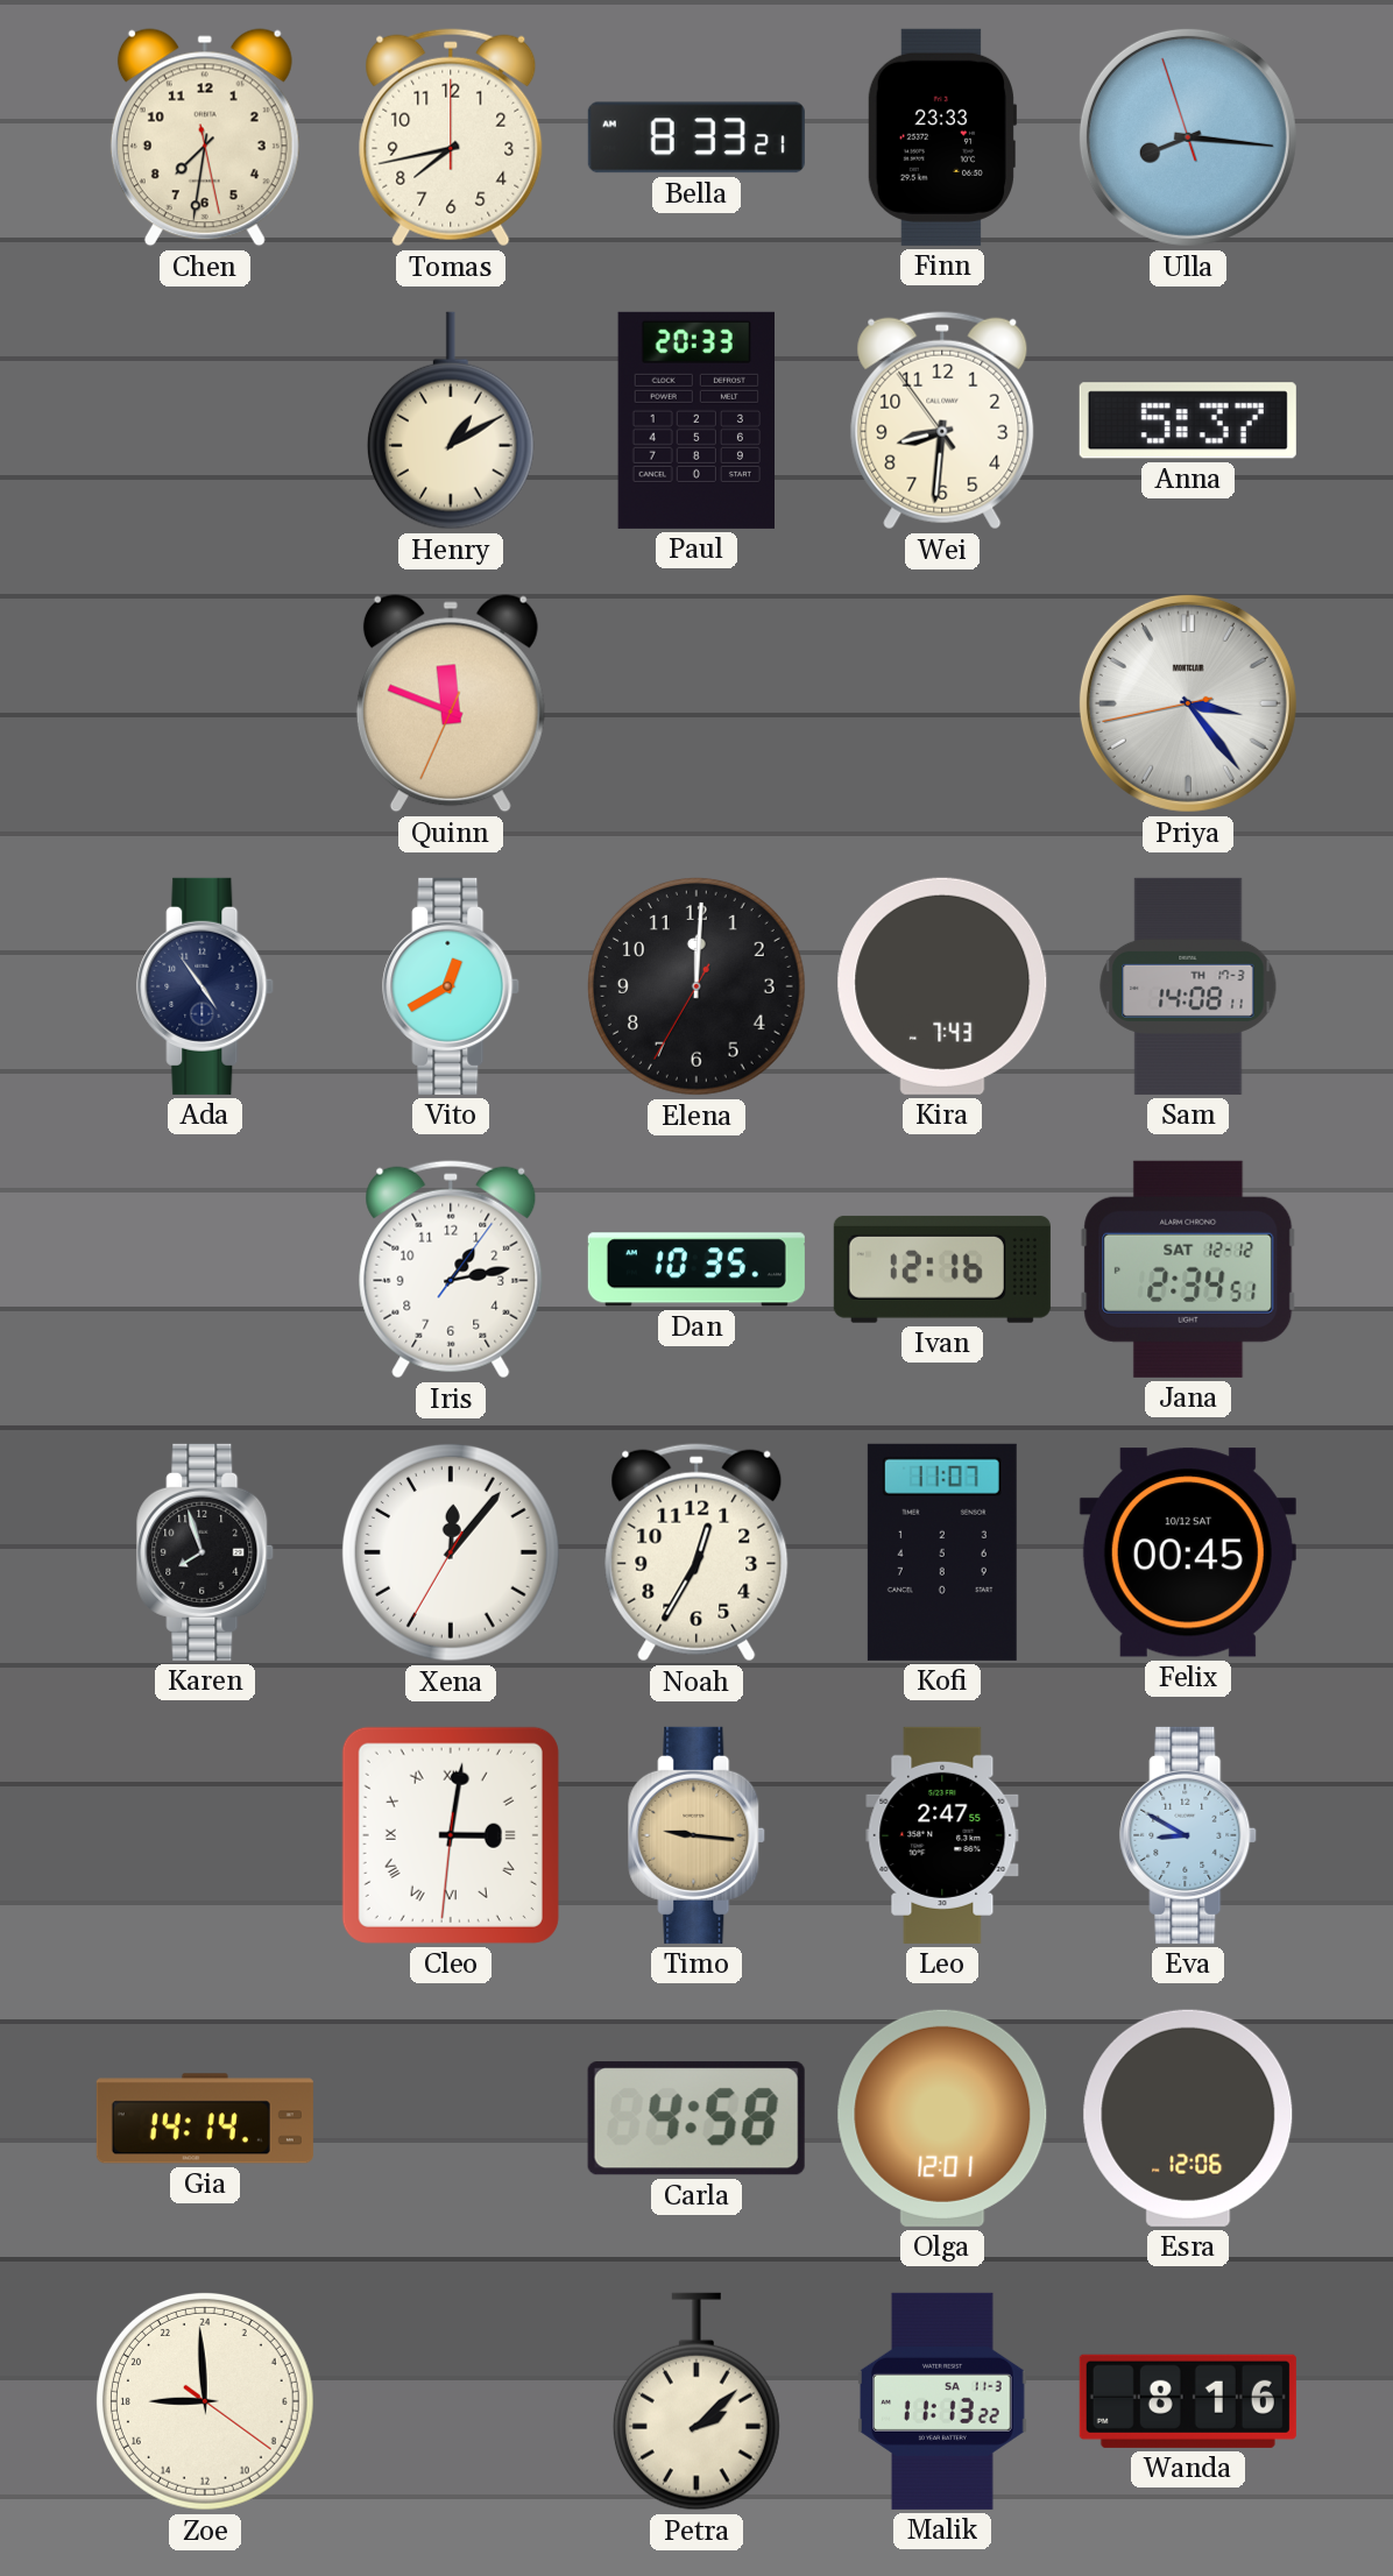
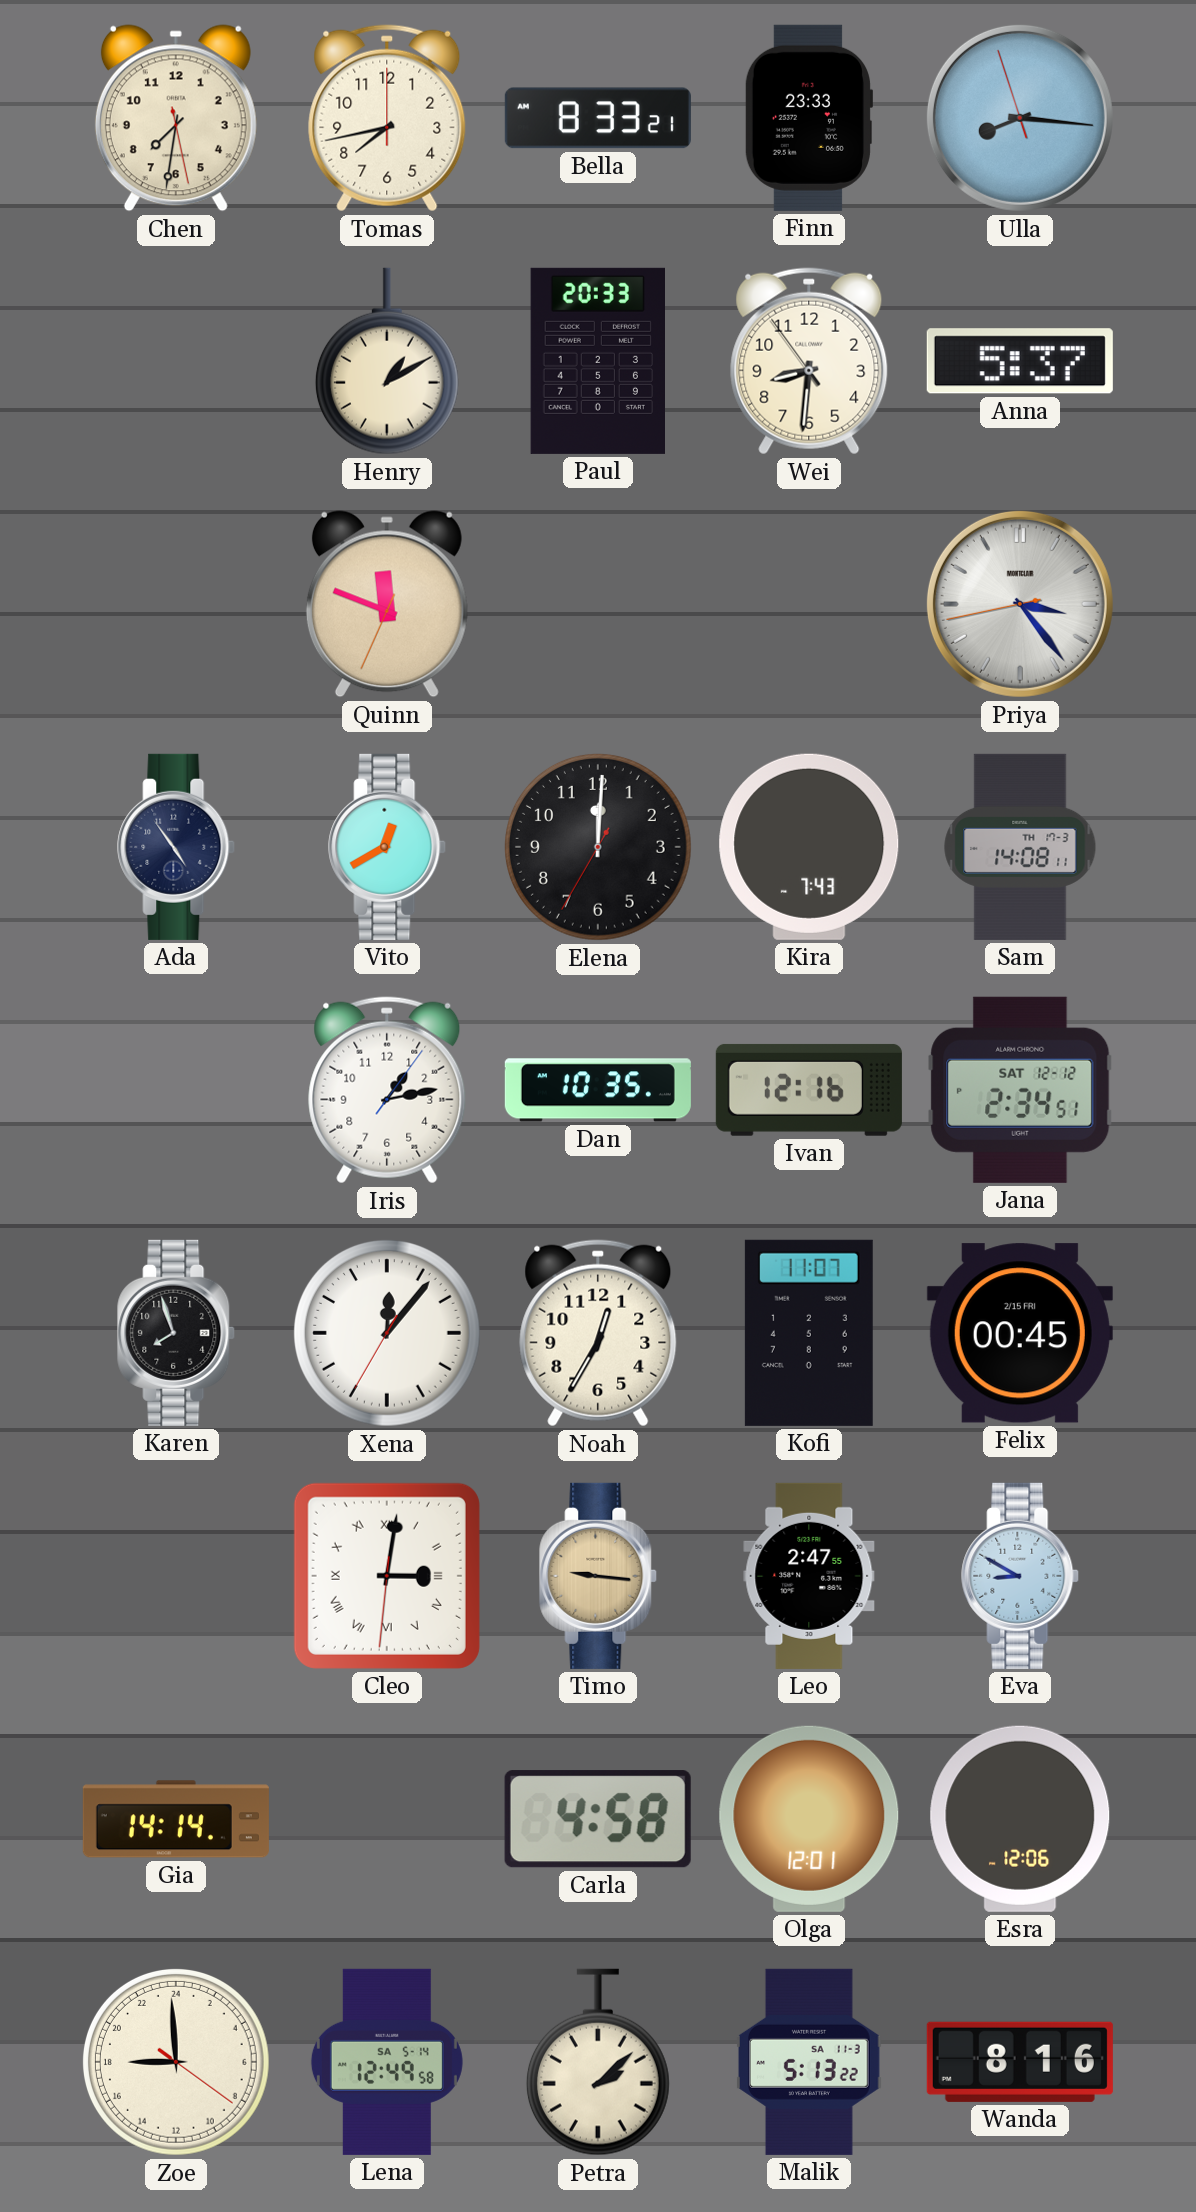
Felix date: 10/12 SAT -> 2/15 FRI (1020, 1333)
Lena: none -> 12:49 (387, 2062)
Malik: 11:13 -> 5:13 (810, 2062)
